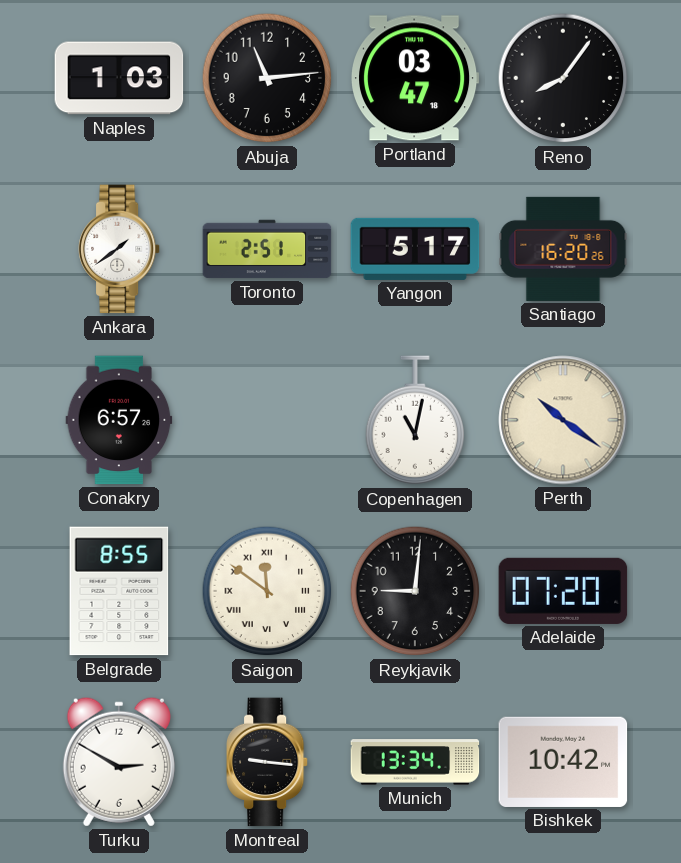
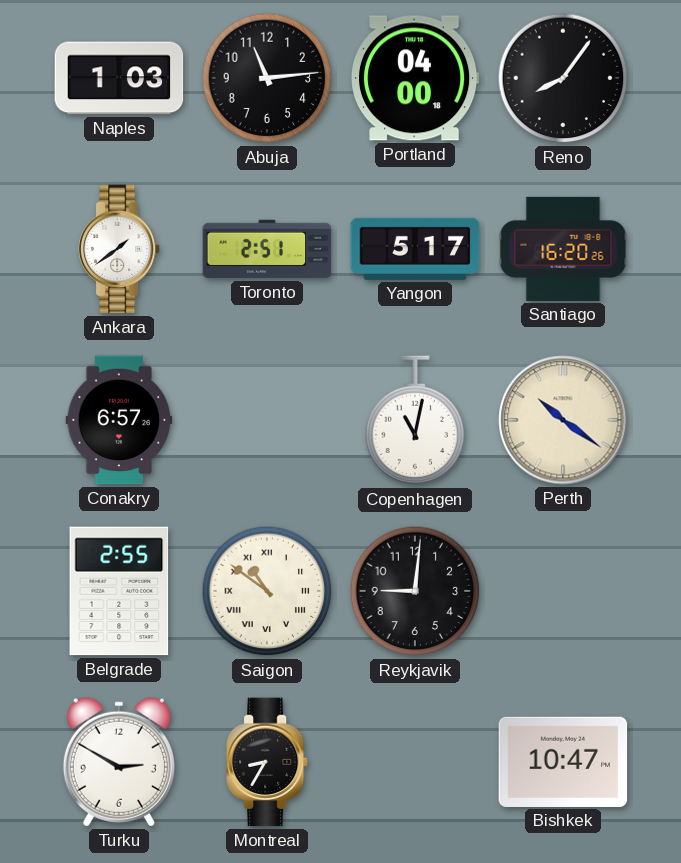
Portland: 03:47 -> 04:00 (416, 78)
Belgrade: 8:55 -> 2:55 (119, 591)
Saigon: 11:51 -> 10:51 (267, 591)
Adelaide: 07:20 -> none (563, 591)
Montreal: 9:16 -> 8:35 (267, 762)
Munich: 13:34 -> none (415, 762)
Bishkek: 10:42 -> 10:47 (563, 762)
